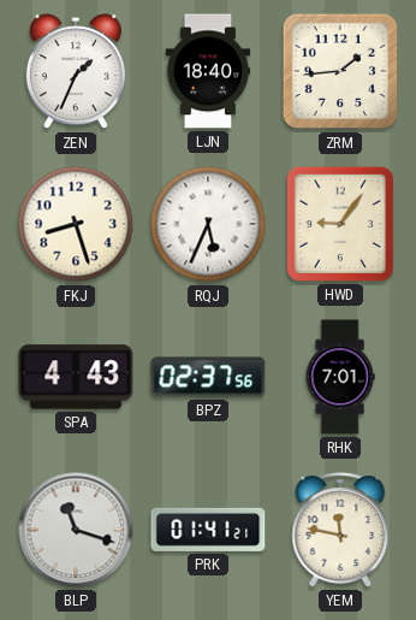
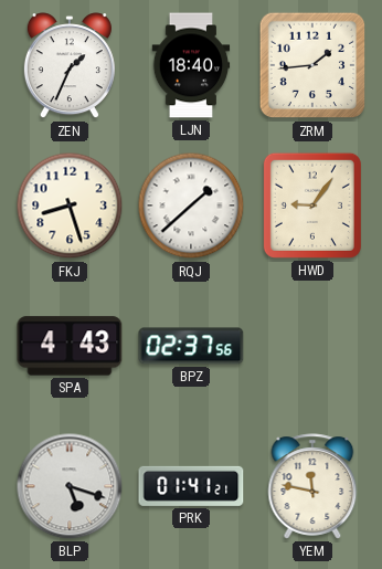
RQJ: 5:34 -> 1:38 (191, 206)
RHK: 7:01 -> none (340, 377)
BLP: 11:18 -> 5:18 (70, 486)
